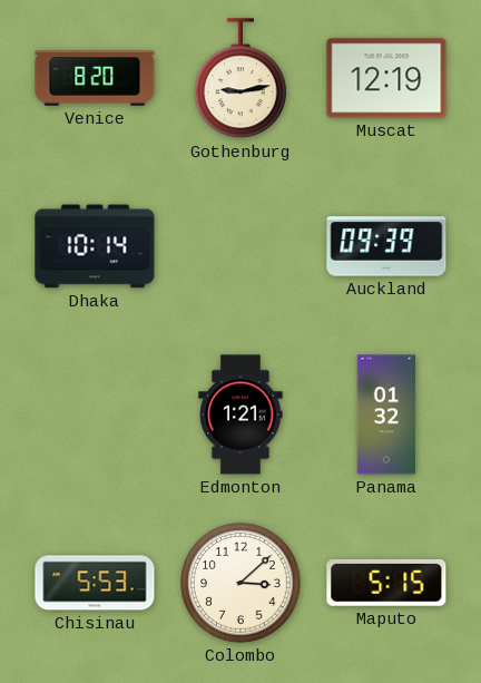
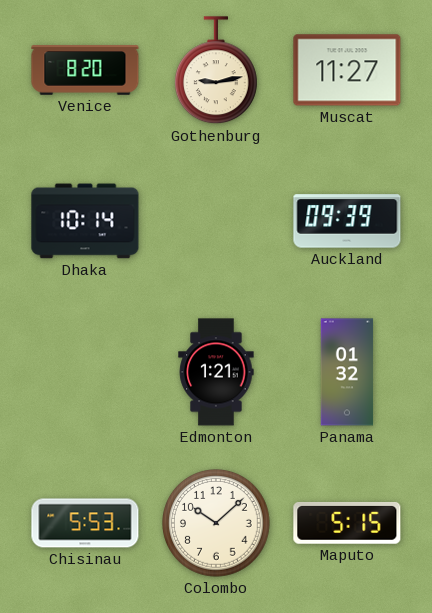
Muscat: 12:19 -> 11:27 (347, 70)
Colombo: 3:08 -> 10:08 (217, 524)
